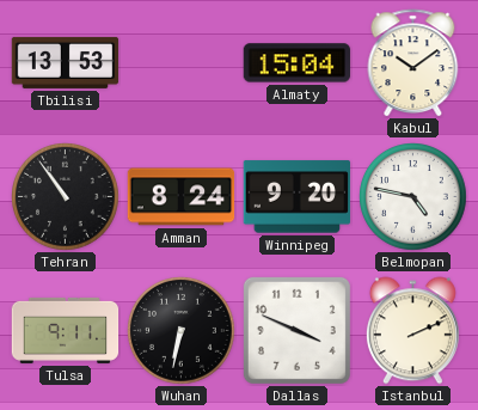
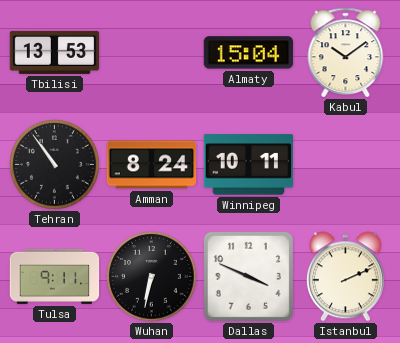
Winnipeg: 9:20 -> 10:11 (249, 165)
Belmopan: 4:47 -> none (413, 197)
